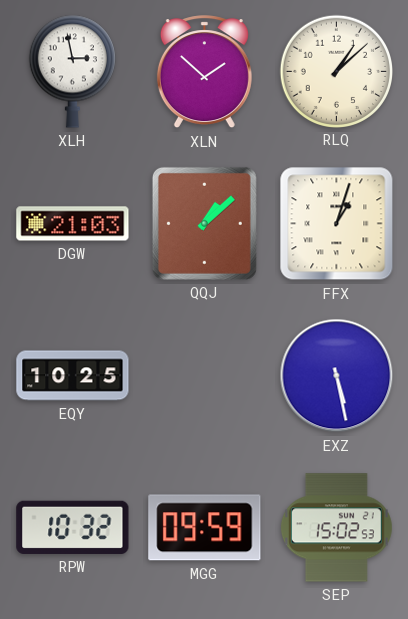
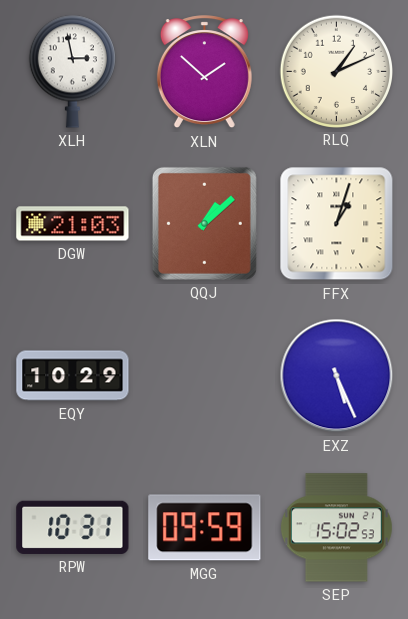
RLQ: 1:08 -> 1:11 (336, 71)
EQY: 10:25 -> 10:29 (73, 376)
EXZ: 5:28 -> 5:26 (337, 376)
RPW: 10:32 -> 10:31 (73, 527)
